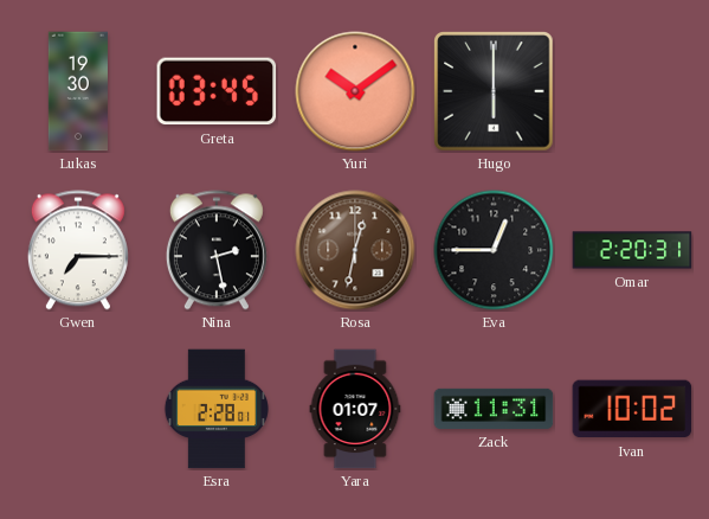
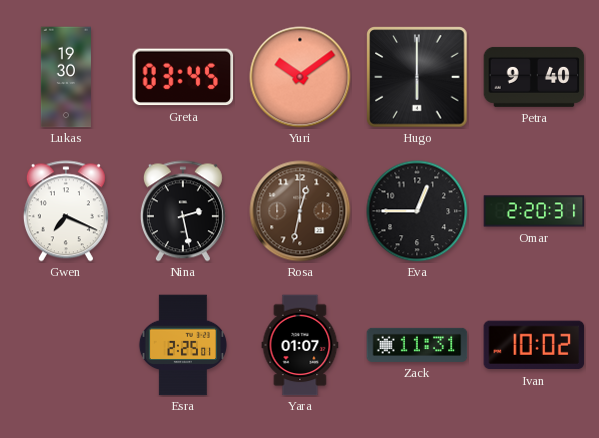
Petra: none -> 9:40 (534, 77)
Gwen: 7:15 -> 7:19 (66, 211)
Esra: 2:28 -> 2:25 (183, 345)
